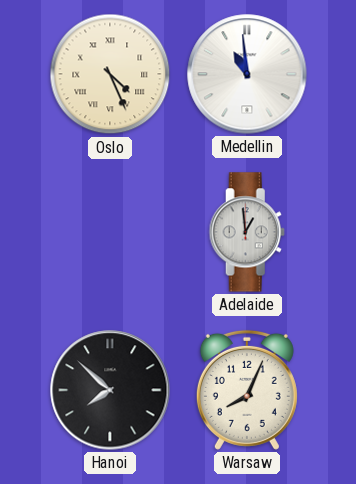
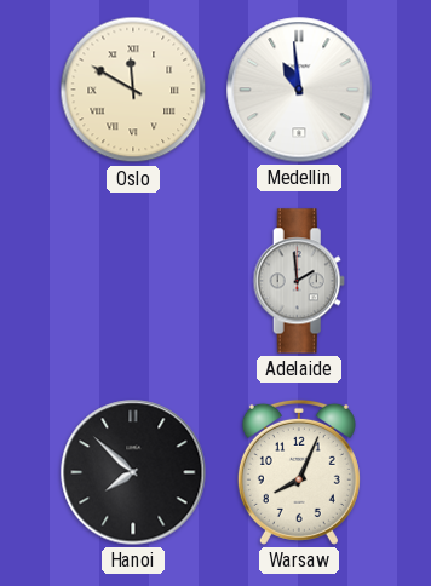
Oslo: 4:26 -> 11:50 (133, 90)
Adelaide: 12:59 -> 1:59 (299, 281)
